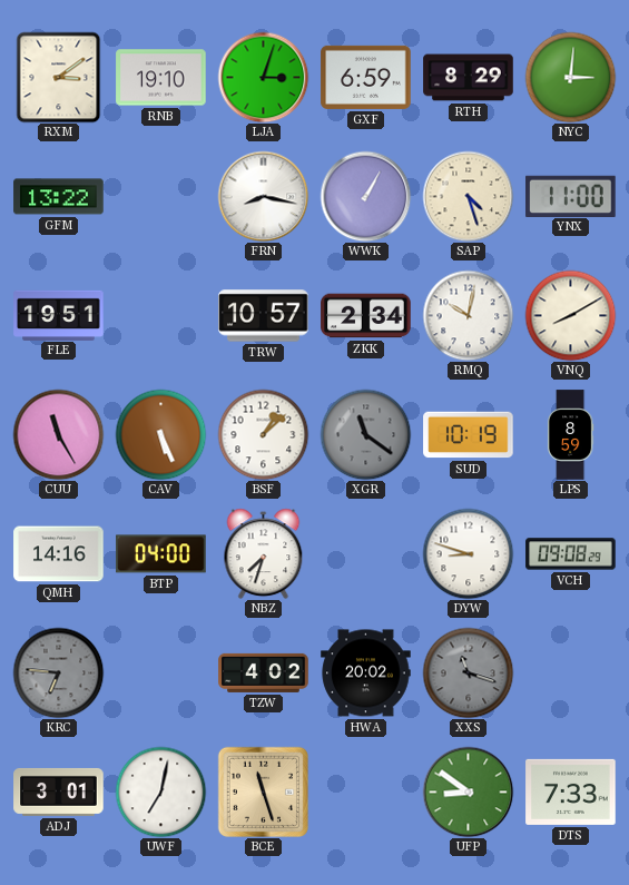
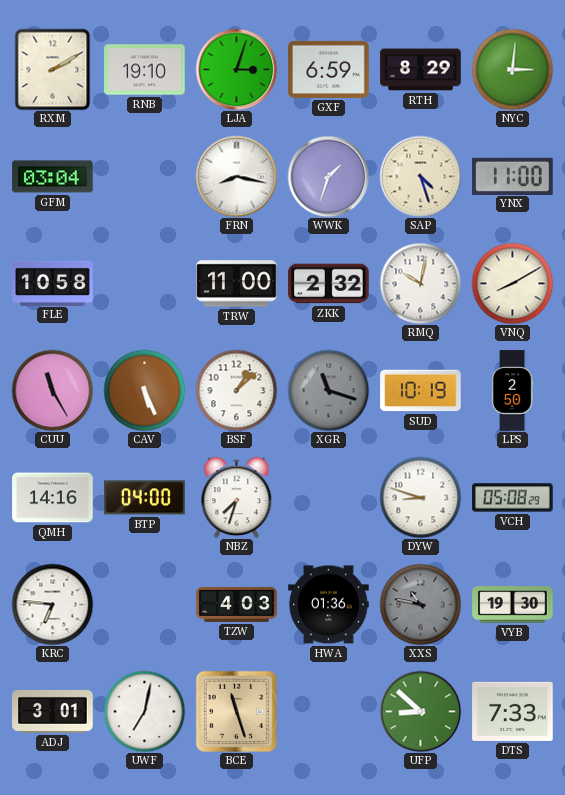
RXM: 3:09 -> 2:10 (53, 69)
GFM: 13:22 -> 03:04 (53, 177)
WWK: 1:05 -> 1:33 (328, 176)
FLE: 19:51 -> 10:58 (53, 283)
TRW: 10:57 -> 11:00 (237, 284)
ZKK: 2:34 -> 2:32 (329, 284)
XGR: 11:21 -> 11:18 (328, 390)
LPS: 8:59 -> 2:50 (512, 391)
VCH: 09:08 -> 05:08 (513, 498)
KRC dial: grey -> white (52, 604)
TZW: 4:02 -> 4:03 (237, 604)
HWA: 20:02 -> 01:36 (329, 605)
XXS: 11:18 -> 10:47 (420, 604)
VYB: none -> 19:30 (513, 605)
UFP: 8:51 -> 8:52 (420, 711)
